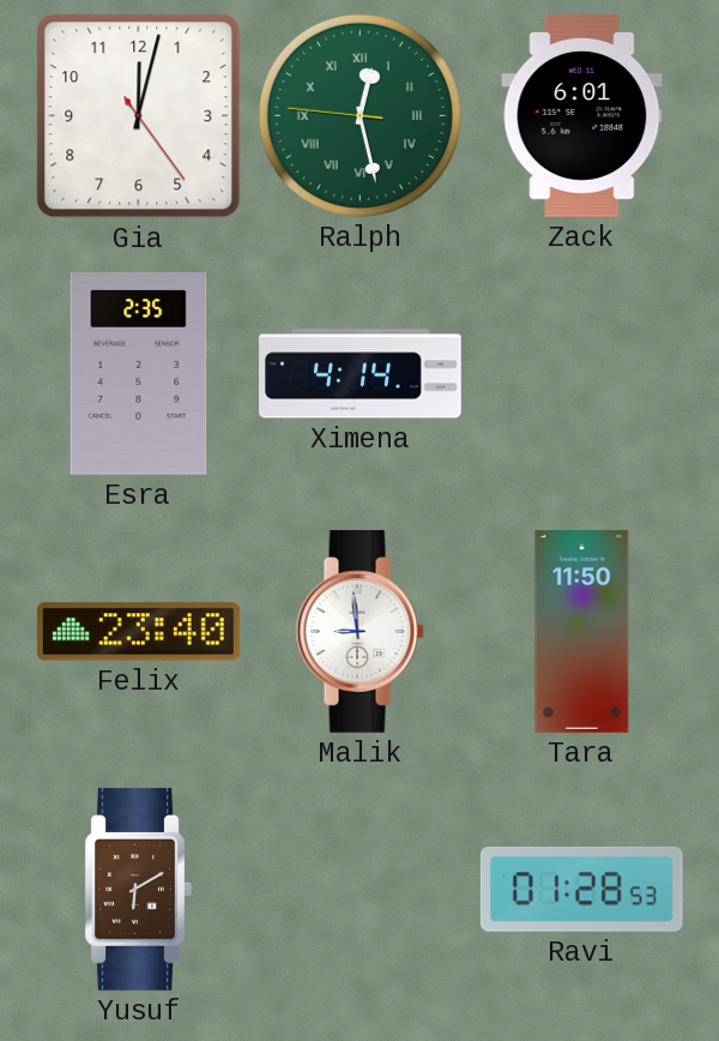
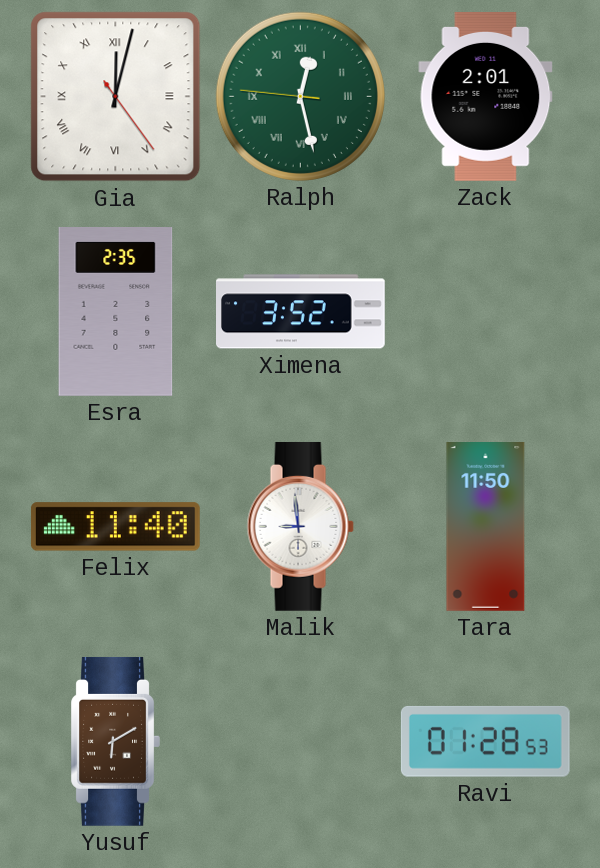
Gia numerals: Arabic -> Roman (116, 97)
Zack: 6:01 -> 2:01 (486, 96)
Ximena: 4:14 -> 3:52 (301, 312)
Felix: 23:40 -> 11:40 (115, 527)
